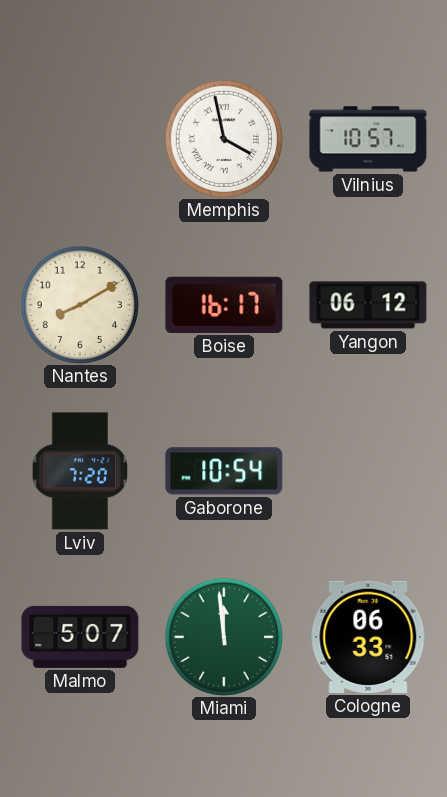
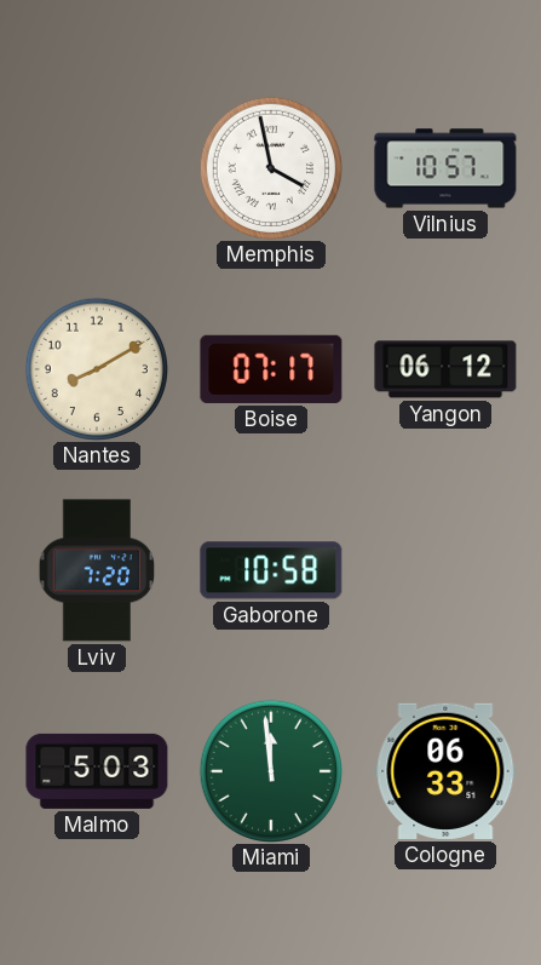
Boise: 16:17 -> 07:17 (271, 369)
Gaborone: 10:54 -> 10:58 (271, 570)
Malmo: 5:07 -> 5:03 (97, 771)
